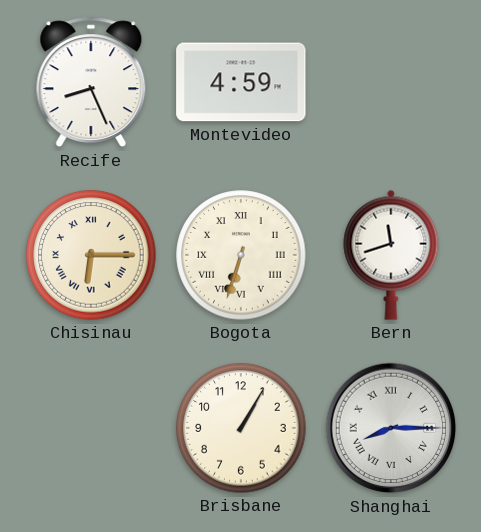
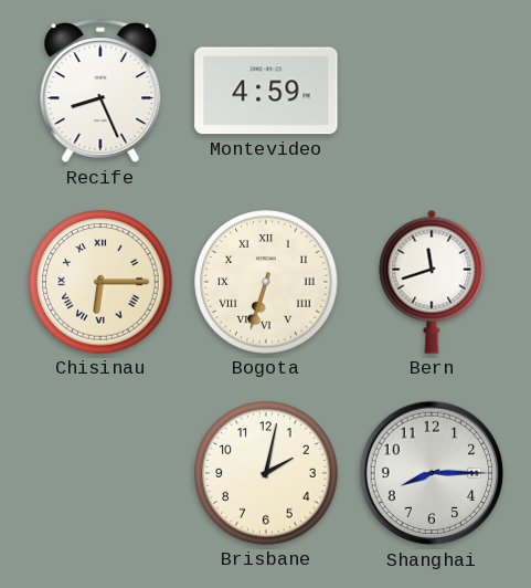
Brisbane: 1:05 -> 2:02 (266, 473)
Shanghai numerals: Roman -> Arabic (432, 473)
